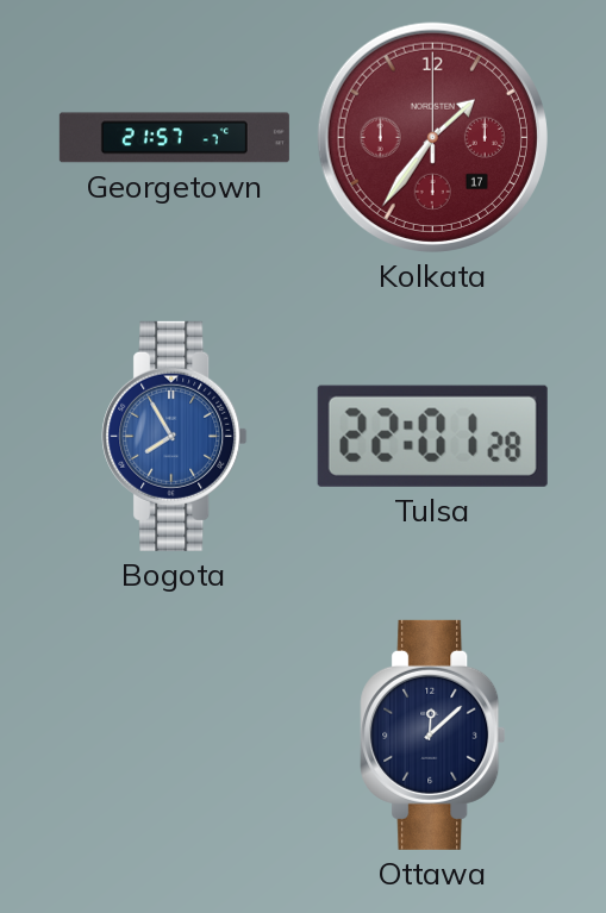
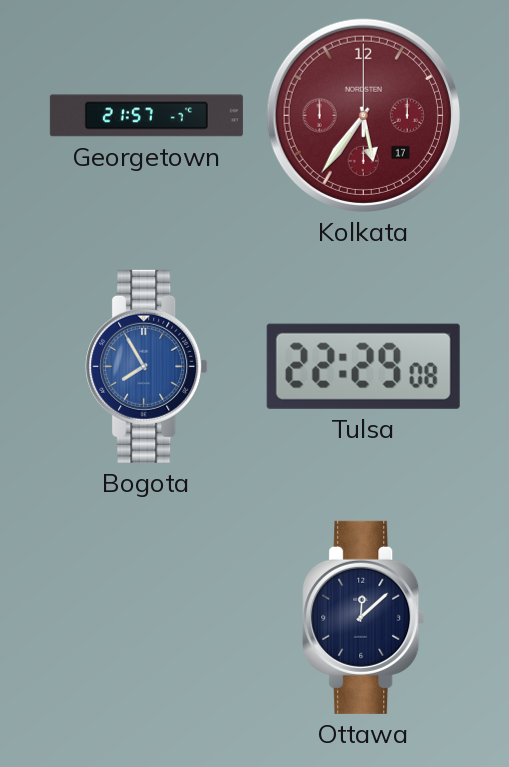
Kolkata: 1:36 -> 5:36 (363, 115)
Tulsa: 22:01 -> 22:29 (363, 366)
